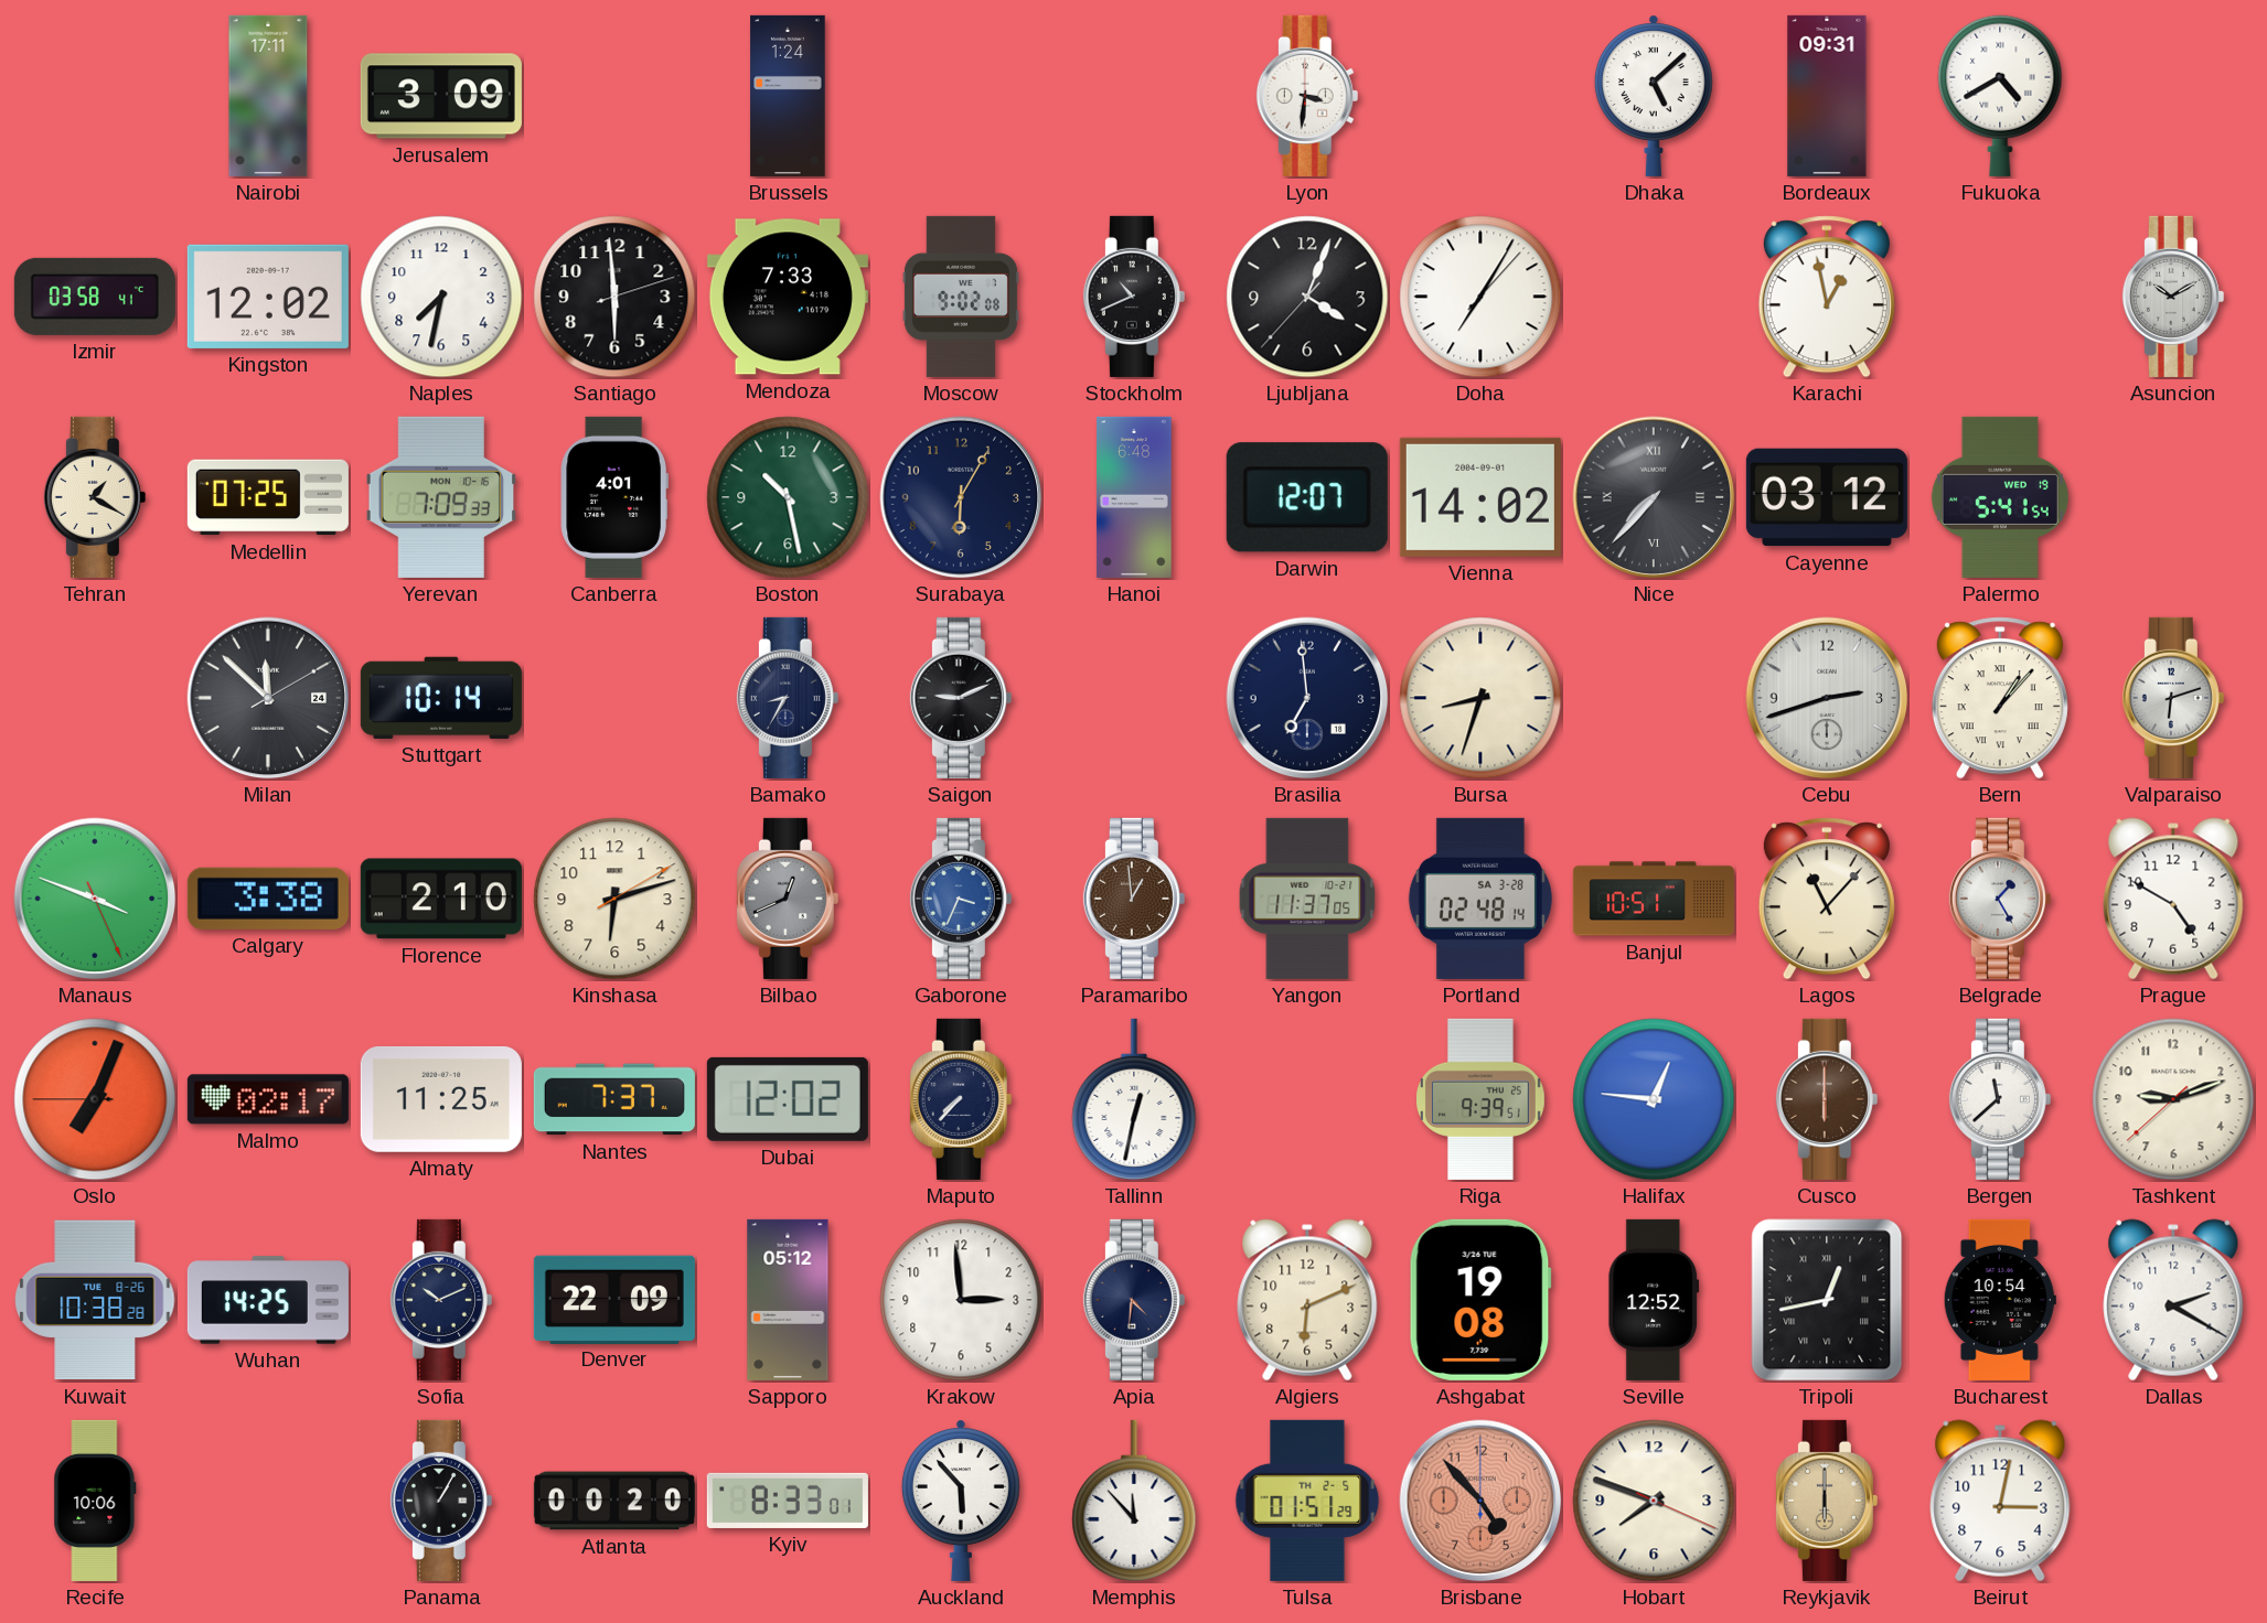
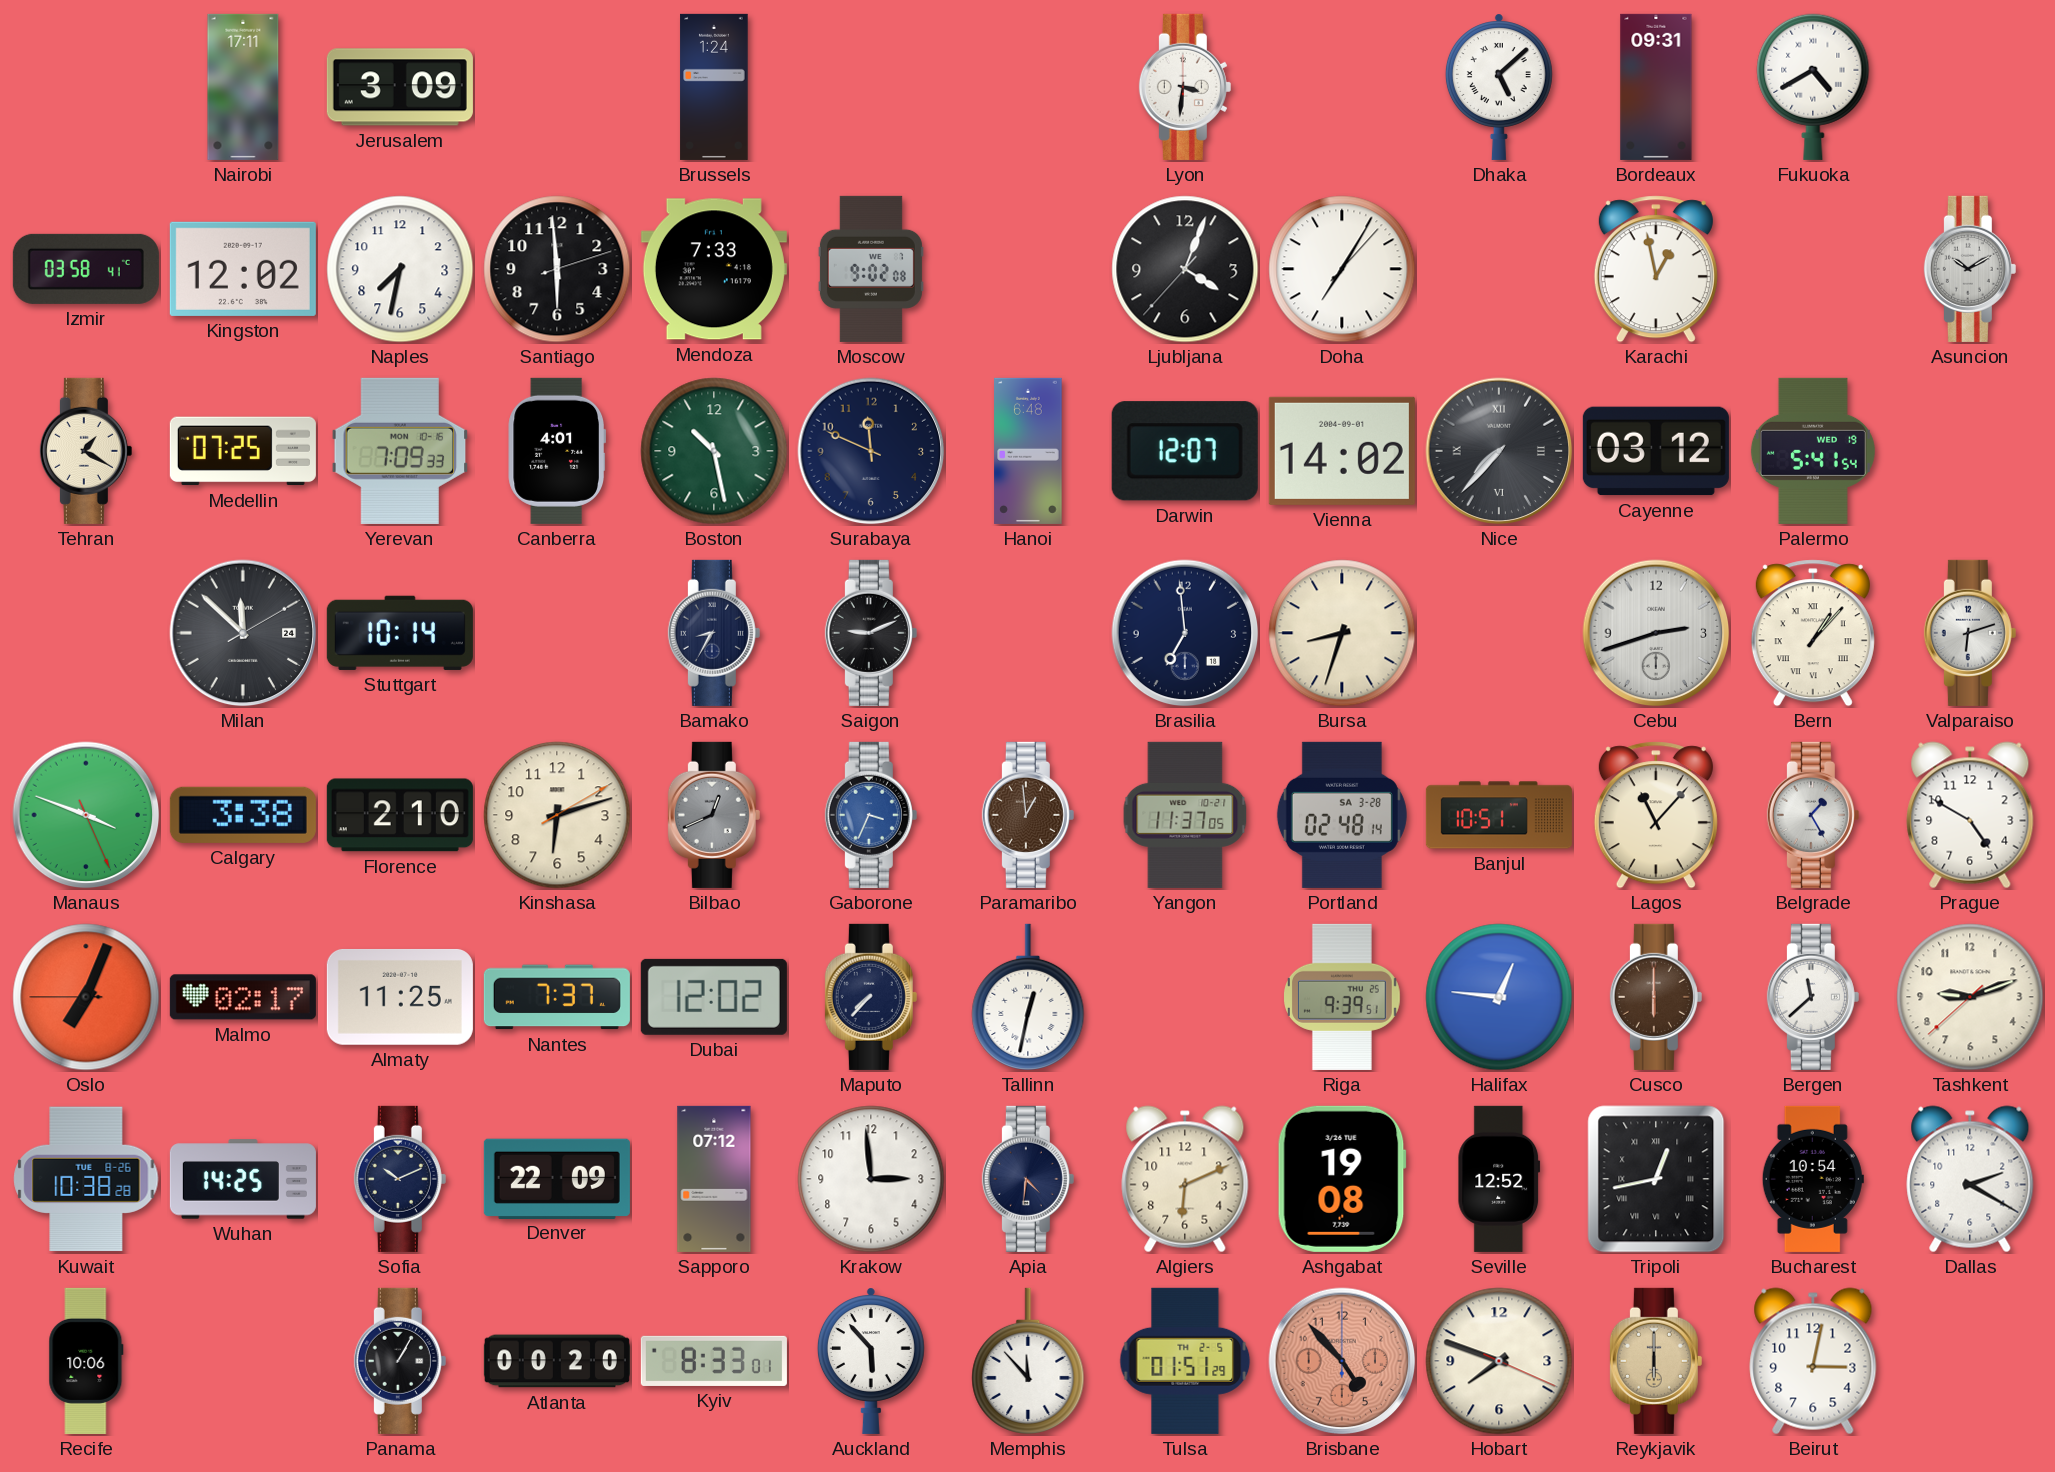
Stockholm: 10:41 -> none (1134, 297)
Surabaya: 6:05 -> 11:49 (871, 451)
Sapporo: 05:12 -> 07:12 (714, 1179)
